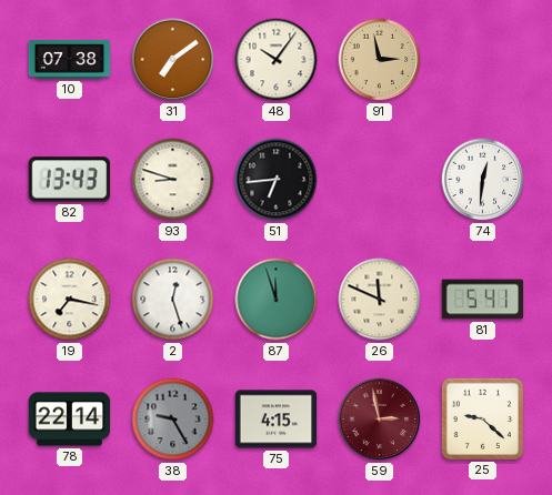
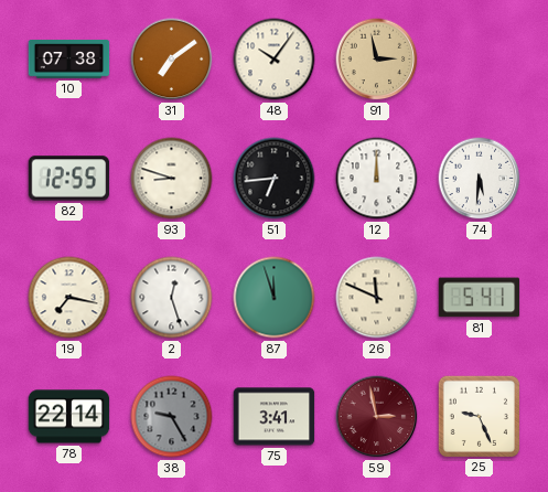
82: 13:43 -> 12:55 (69, 179)
12: none -> 12:00 (377, 179)
74: 12:31 -> 5:31 (480, 179)
75: 4:15 -> 3:41 (275, 417)
25: 9:22 -> 9:26 (479, 416)
